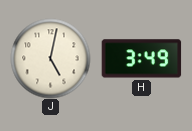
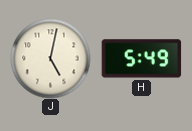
H: 3:49 -> 5:49 (141, 59)
